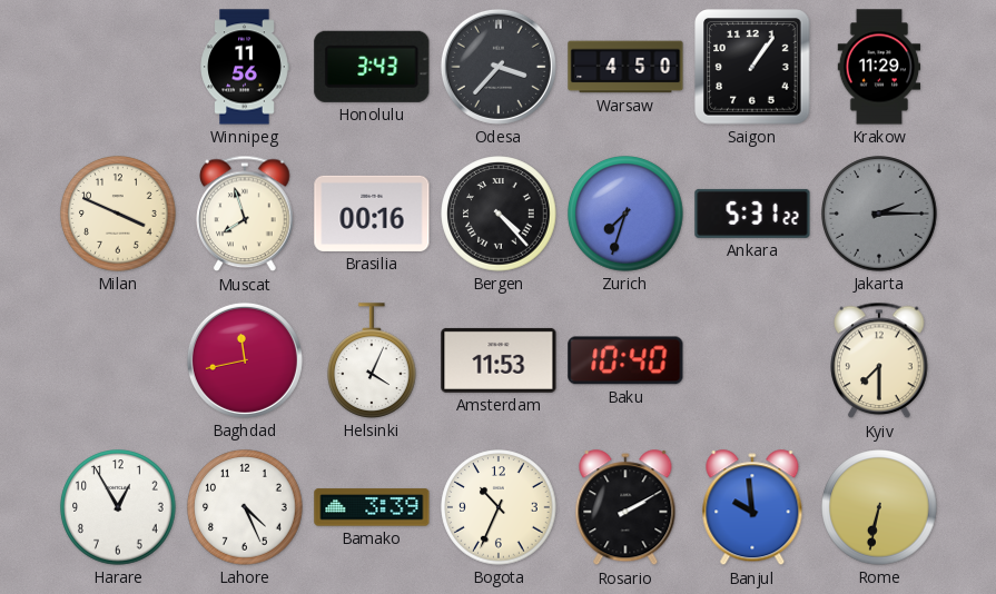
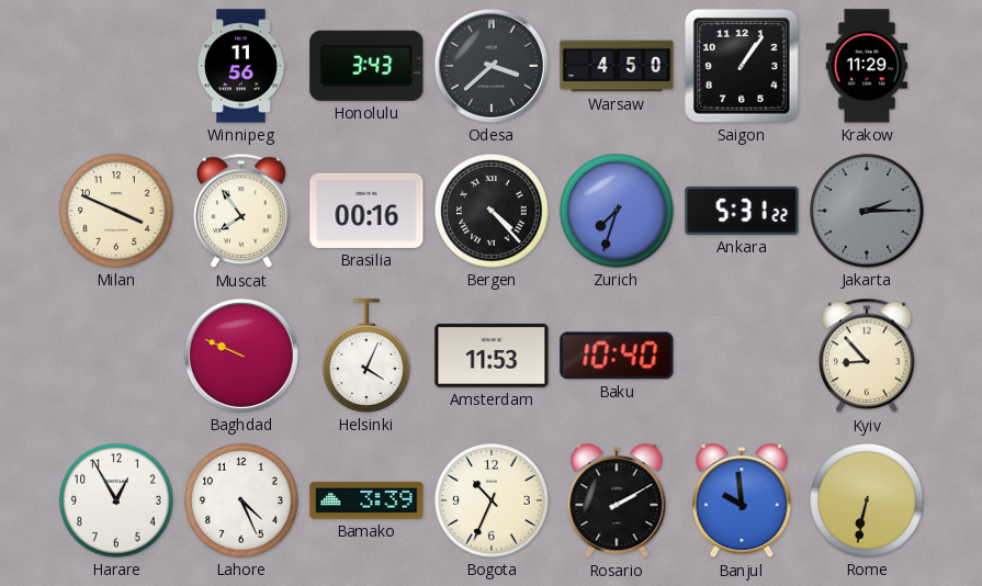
Odesa: 3:37 -> 3:38 (492, 66)
Muscat: 7:57 -> 7:54 (241, 211)
Baghdad: 11:43 -> 9:49 (241, 356)
Kyiv: 7:30 -> 8:53 (867, 356)
